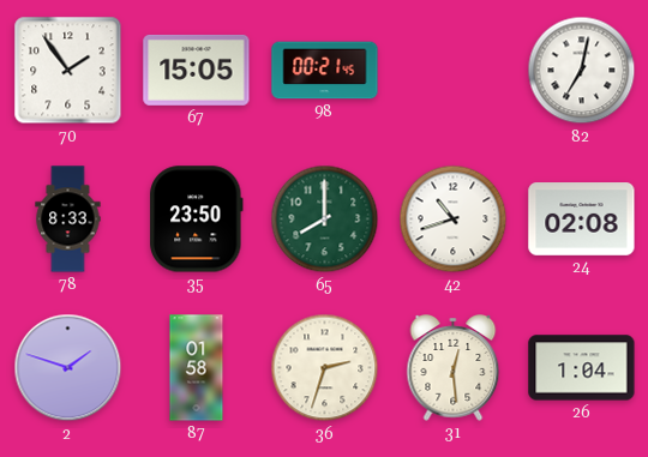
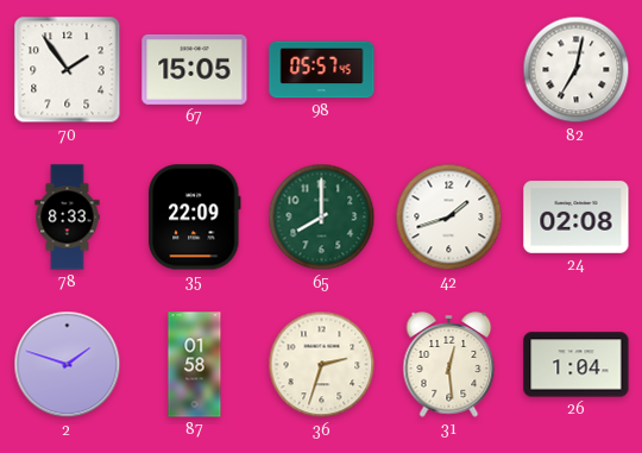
98: 00:21 -> 05:57 (322, 70)
35: 23:50 -> 22:09 (195, 218)
42: 10:42 -> 1:42 (449, 218)
